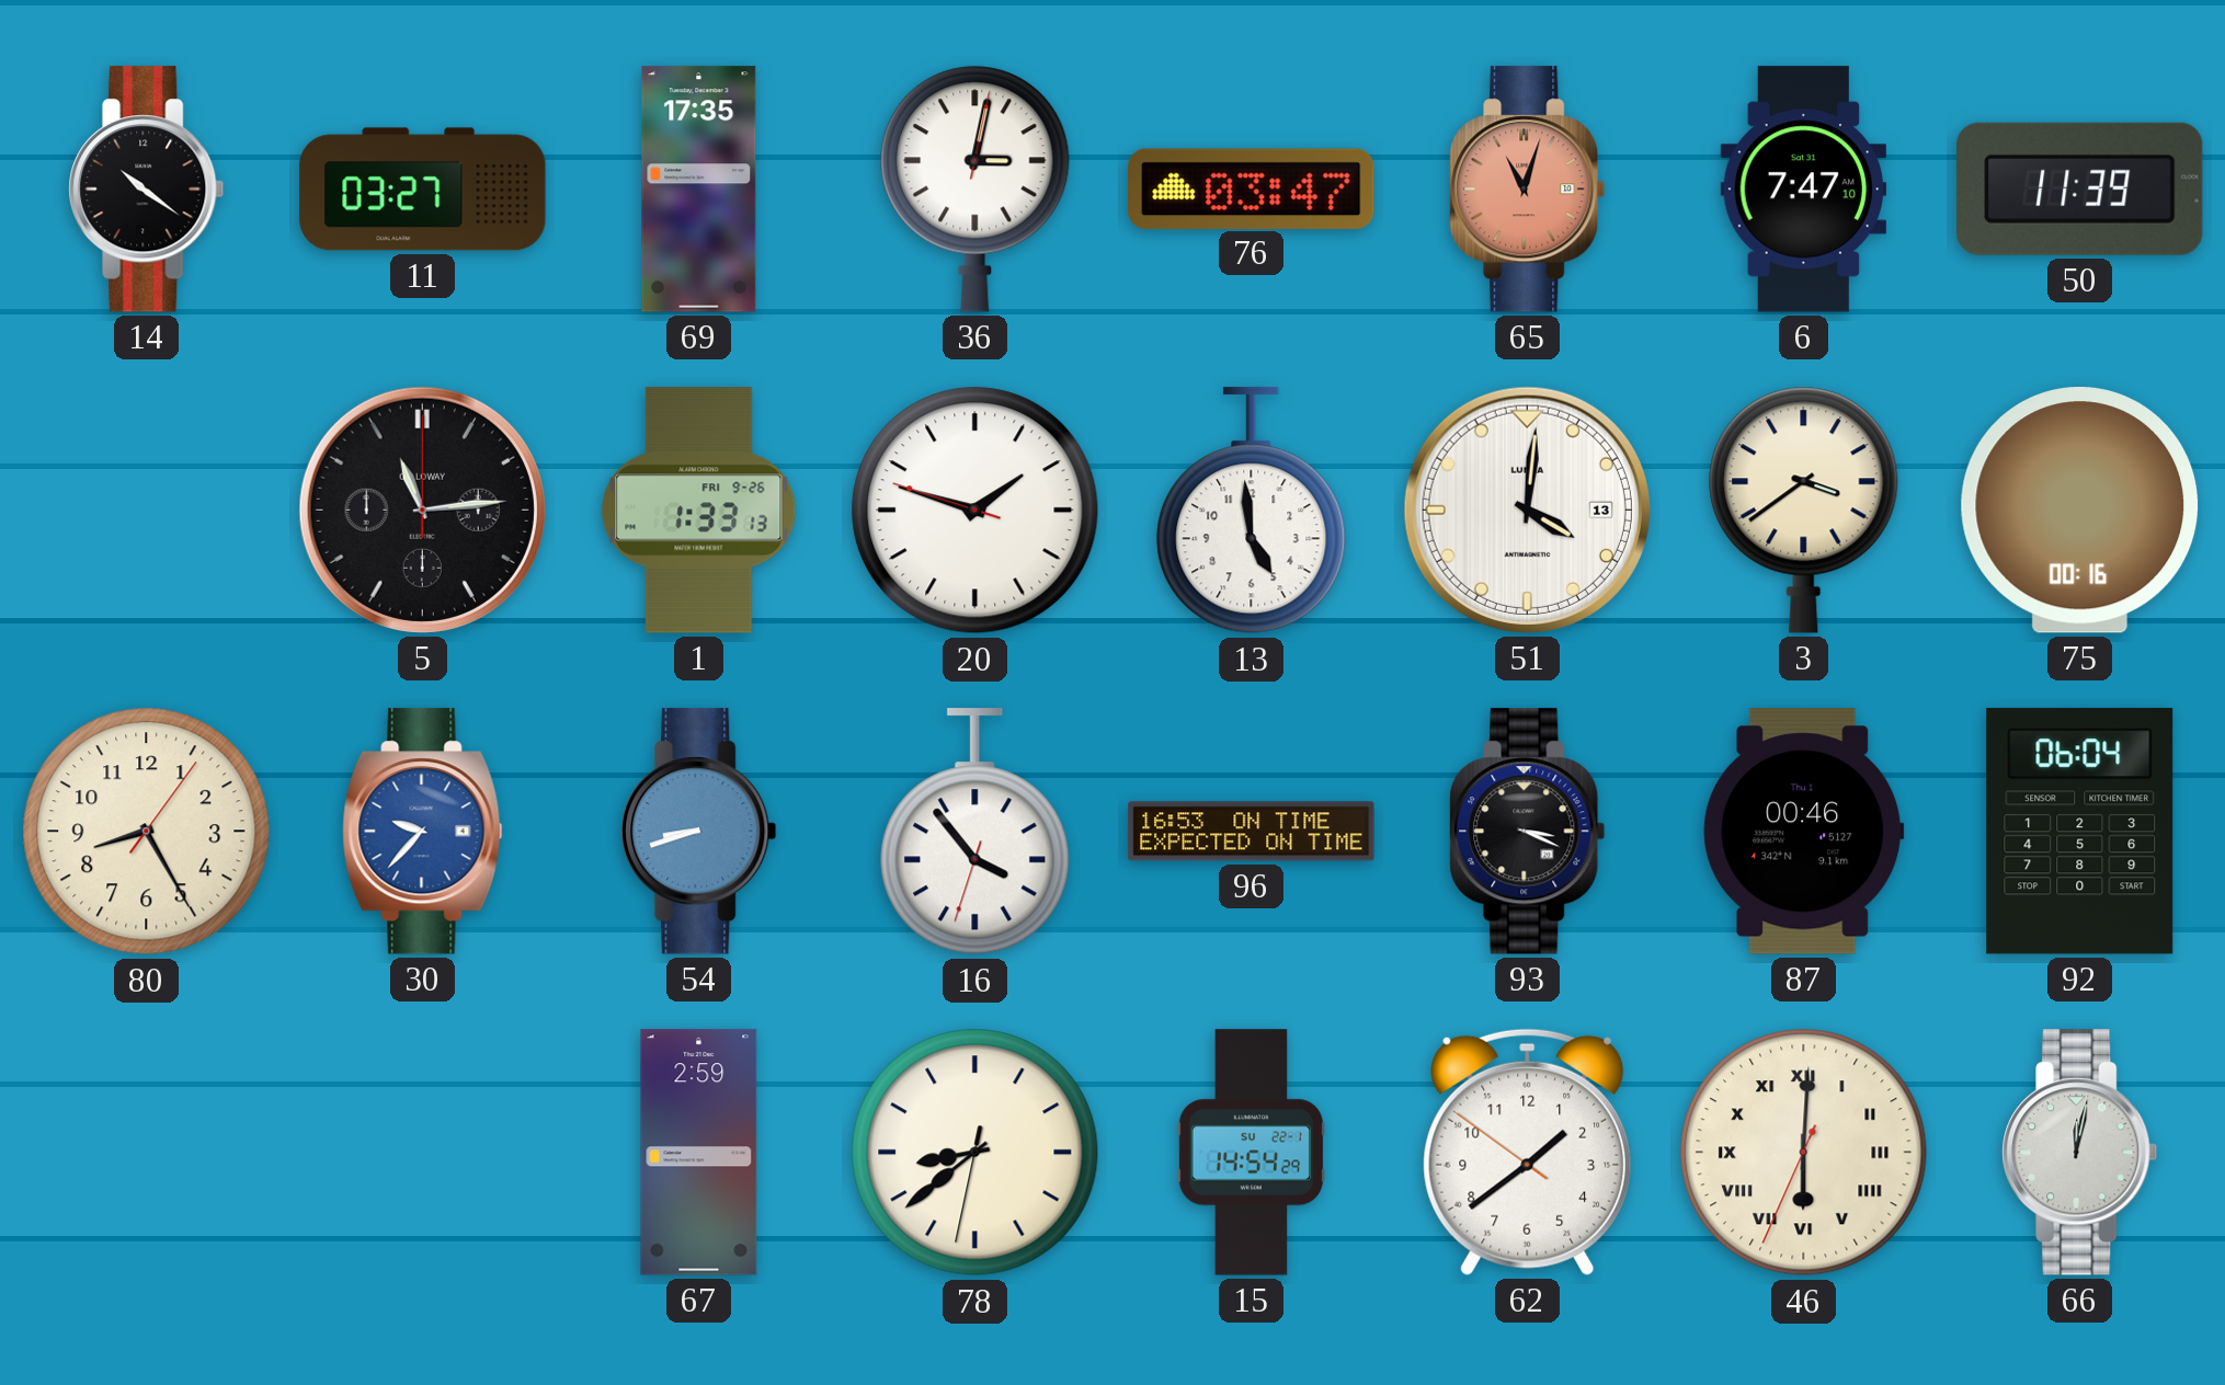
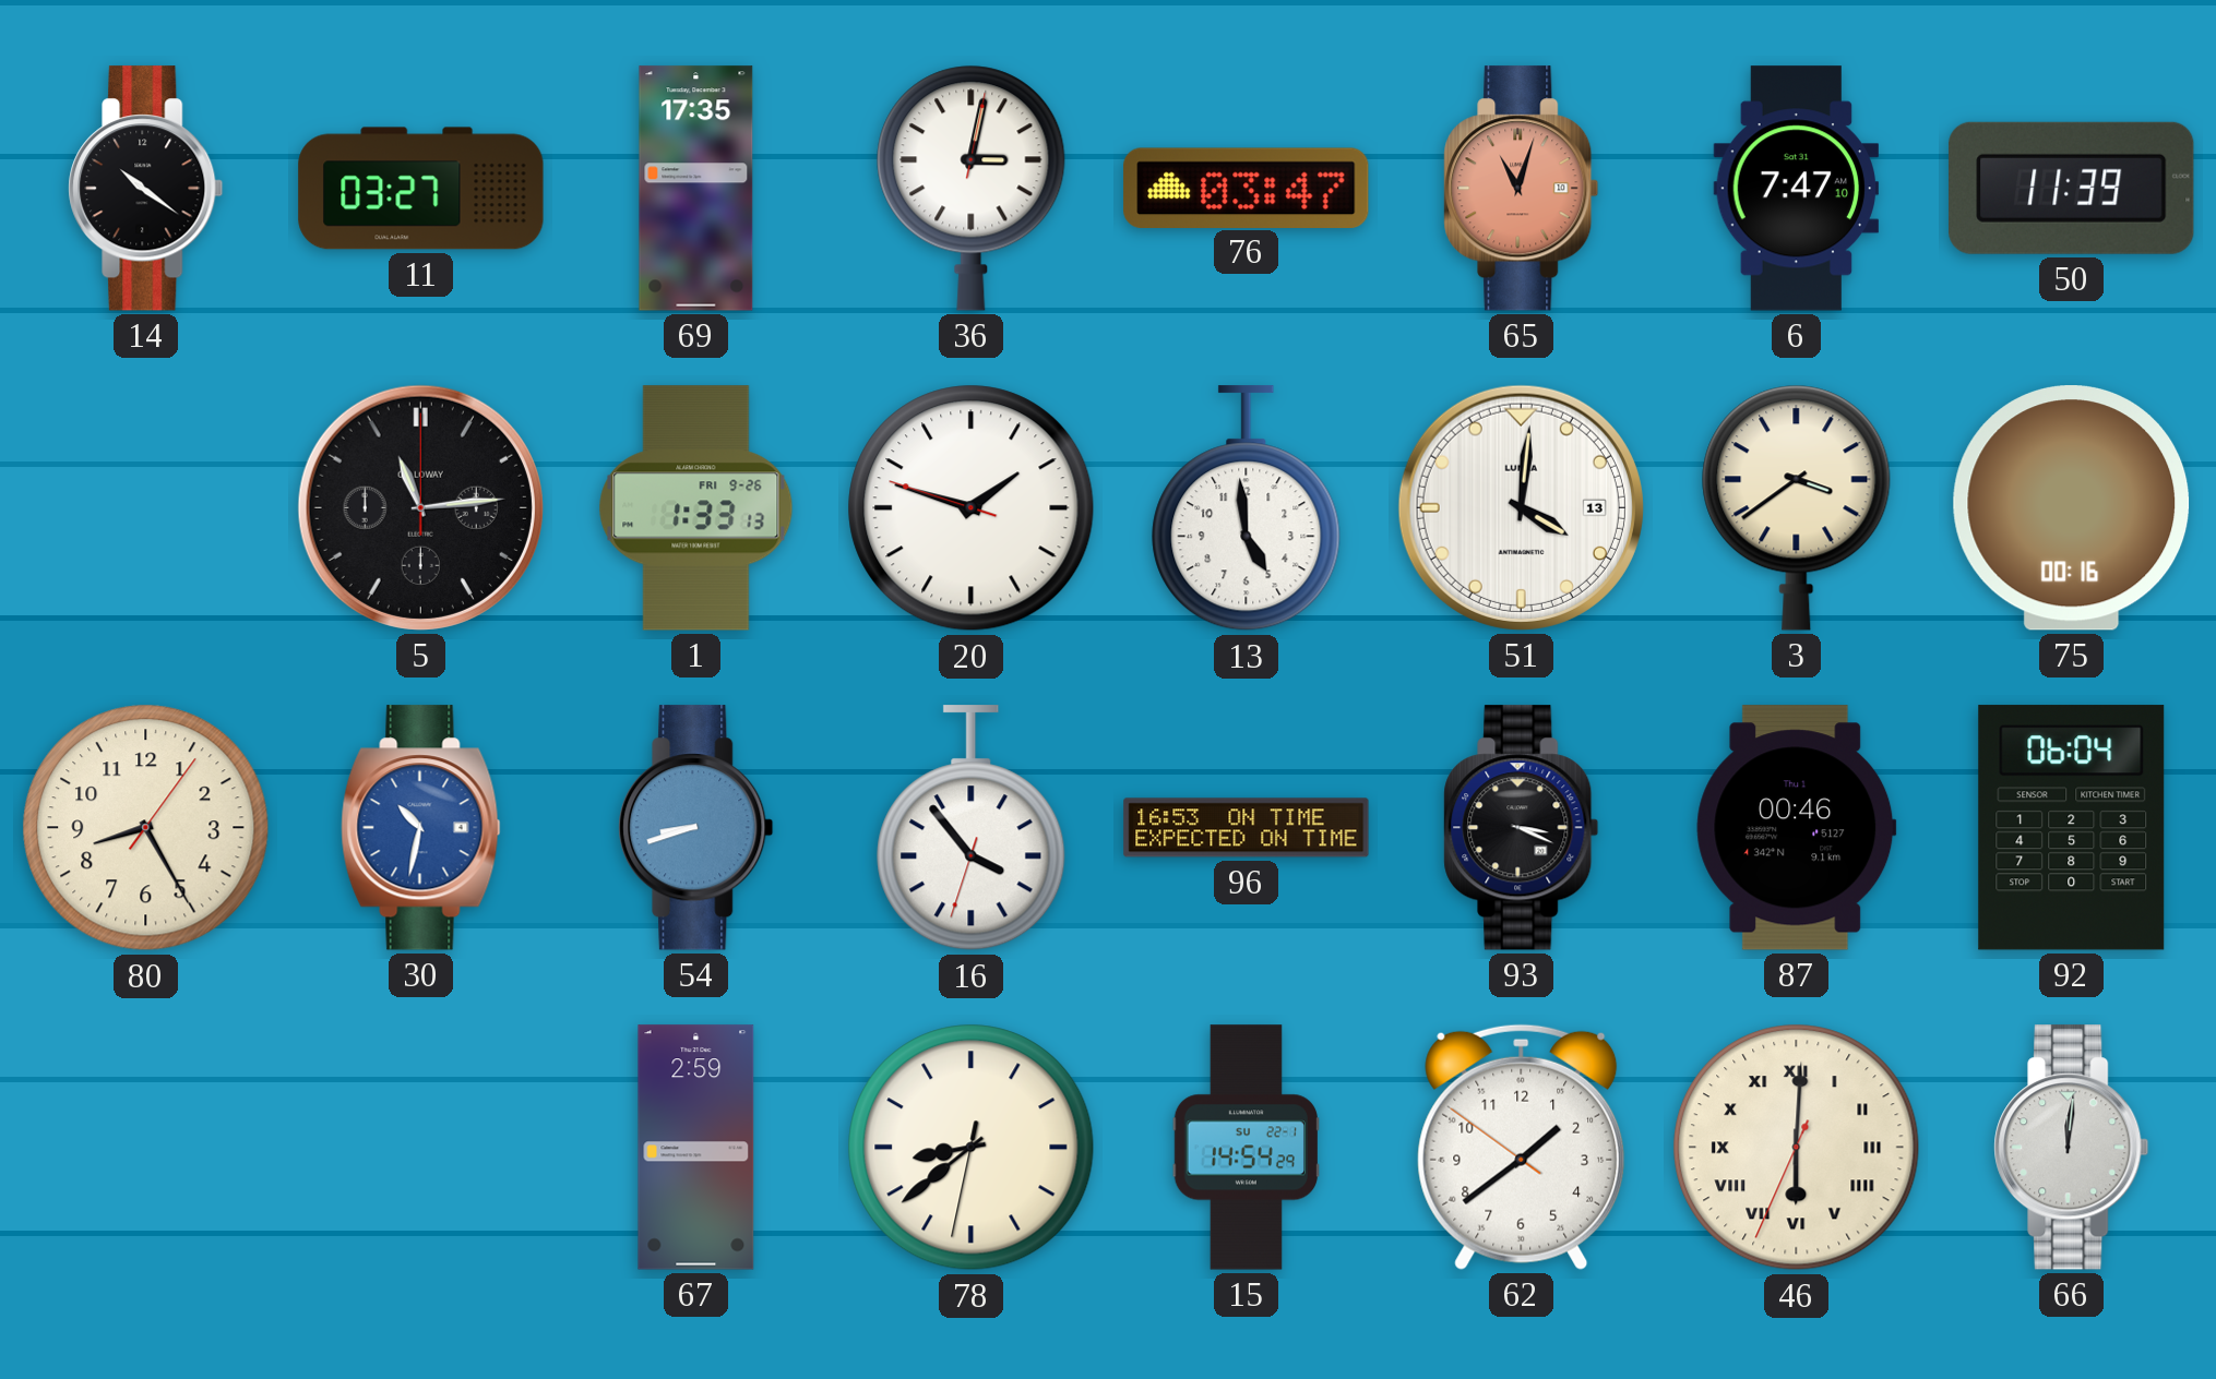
30: 9:37 -> 10:32 (421, 828)
66: 12:02 -> 12:01 (2072, 1148)
